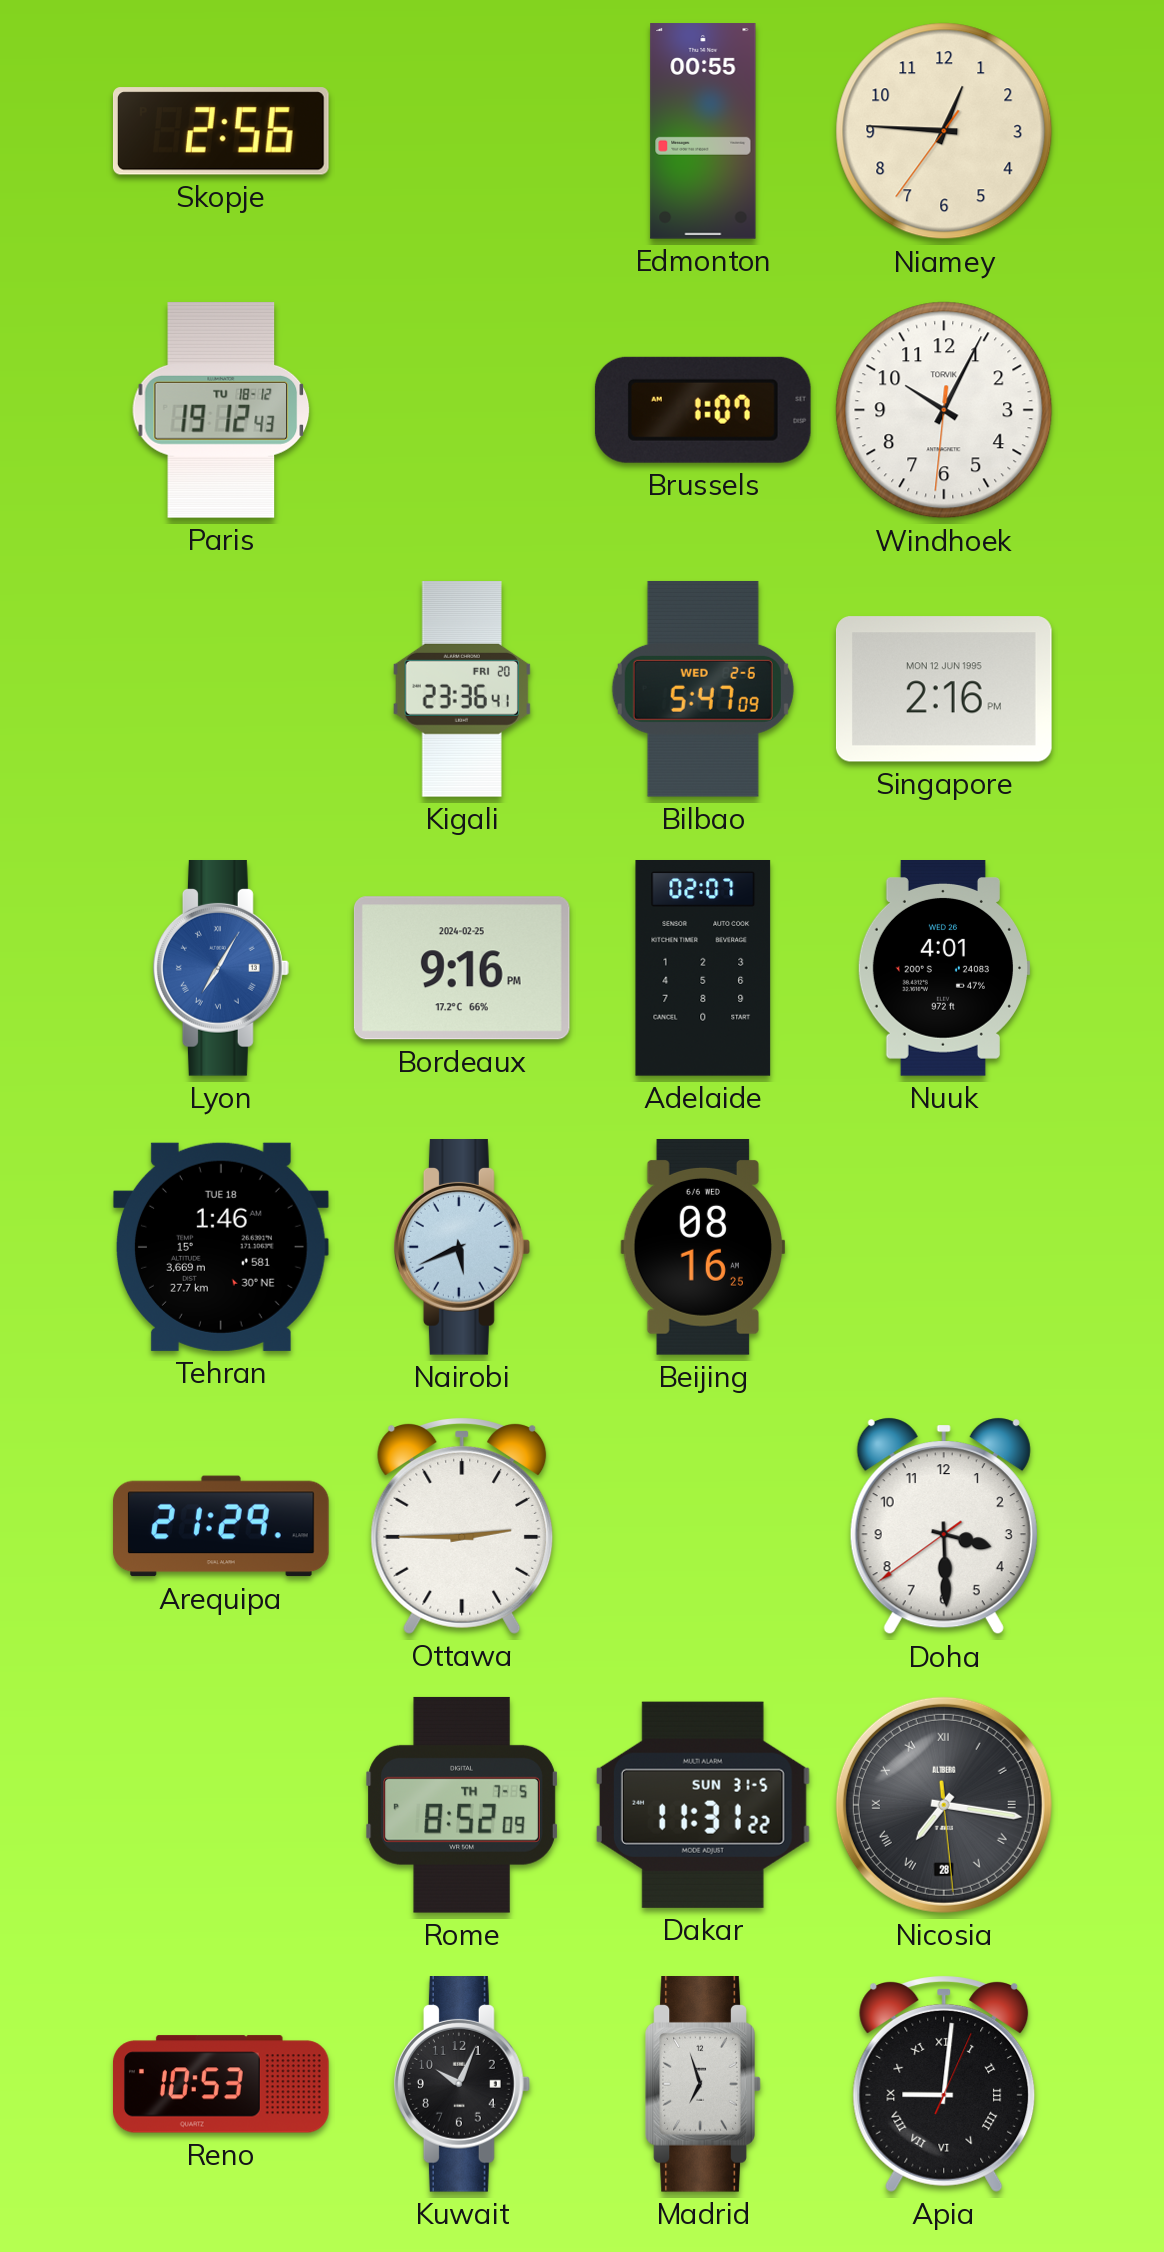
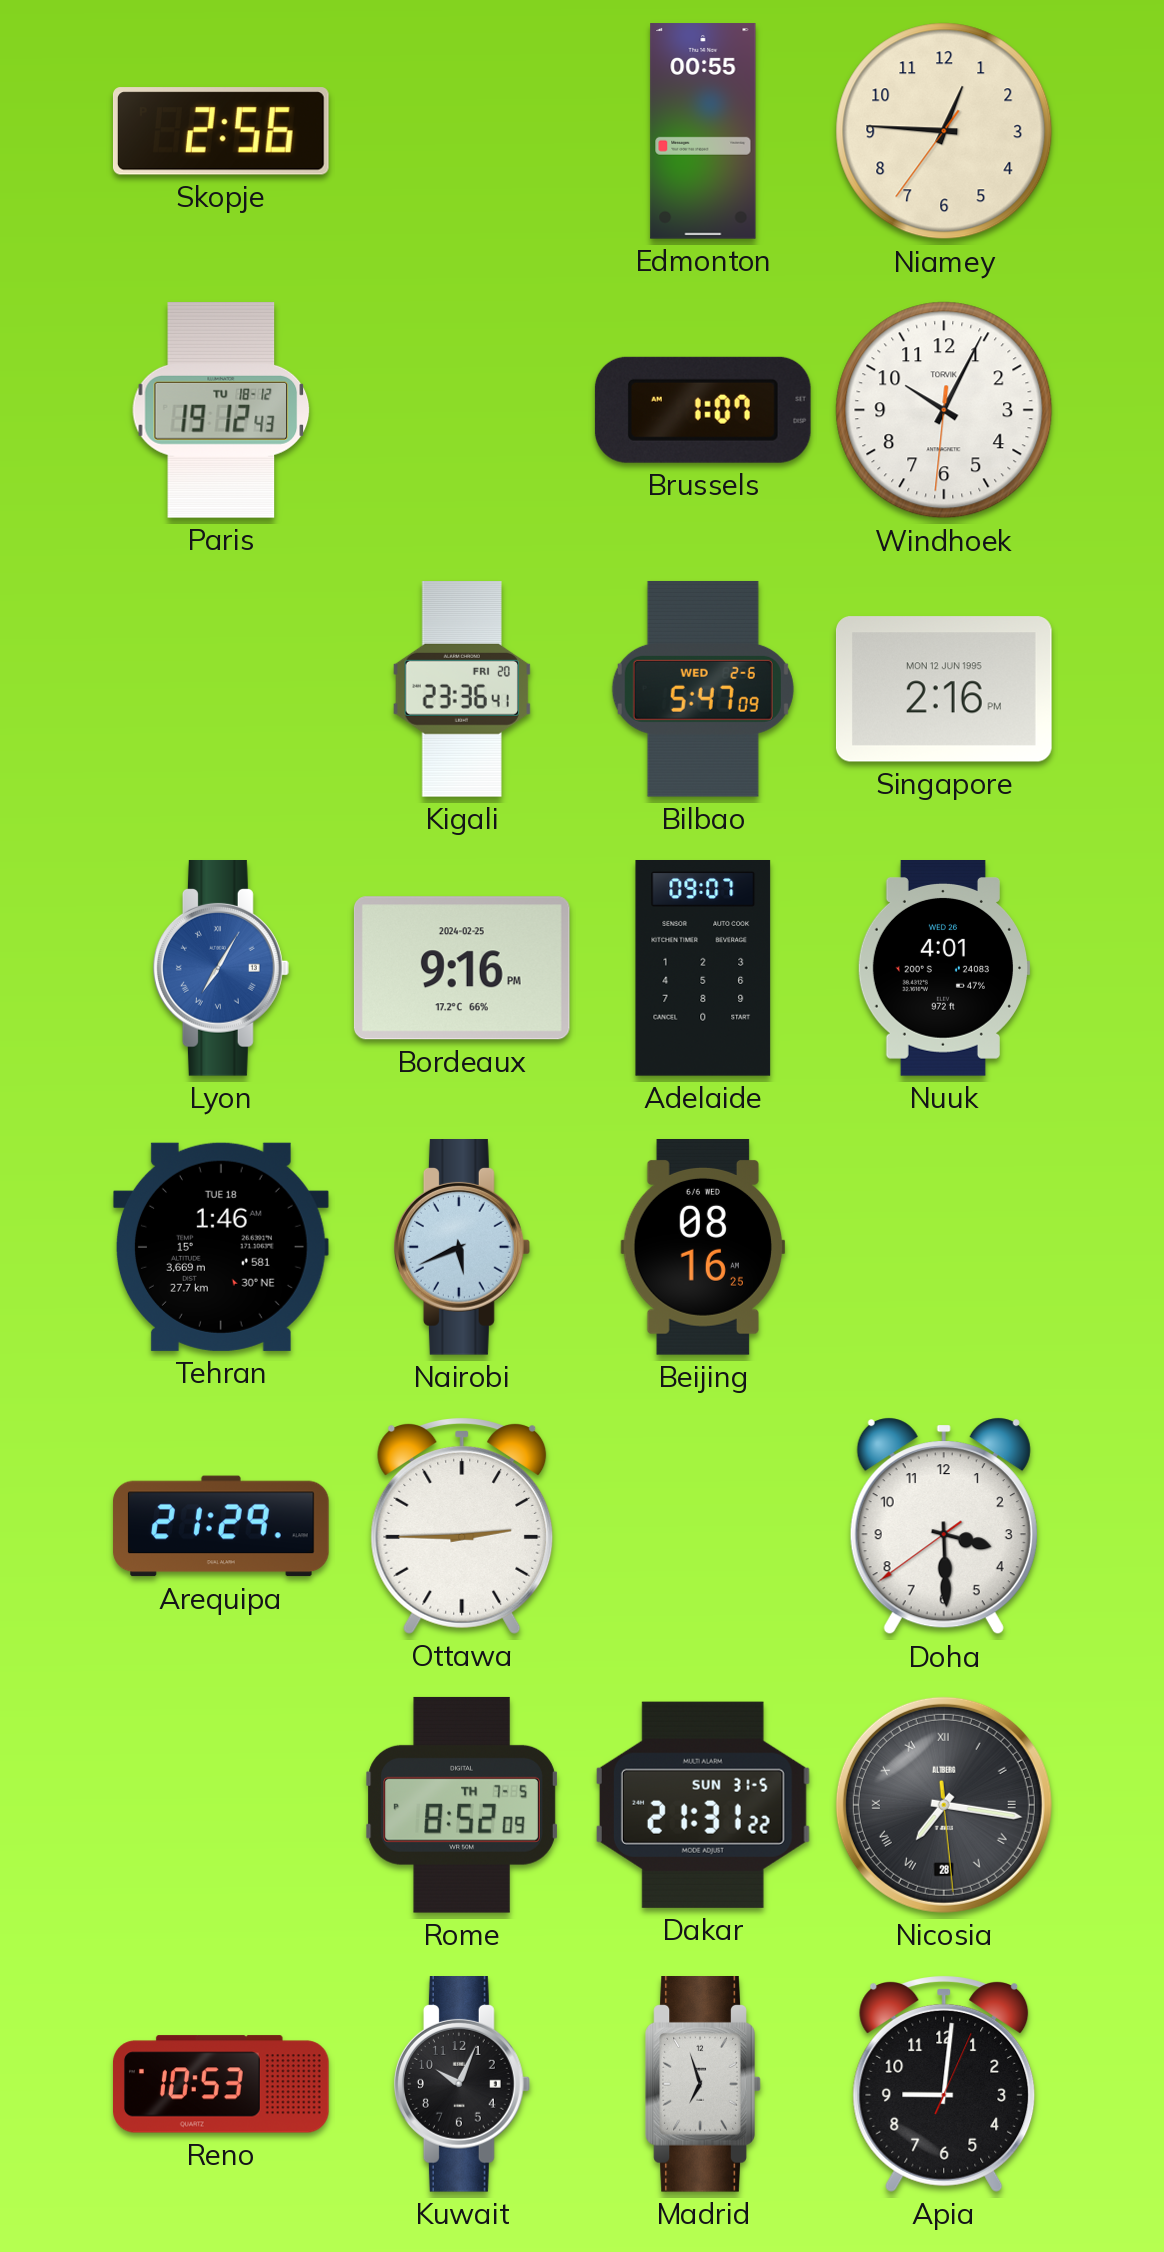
Adelaide: 02:07 -> 09:07 (703, 969)
Dakar: 11:31 -> 21:31 (703, 1805)
Apia numerals: Roman -> Arabic (944, 2084)
